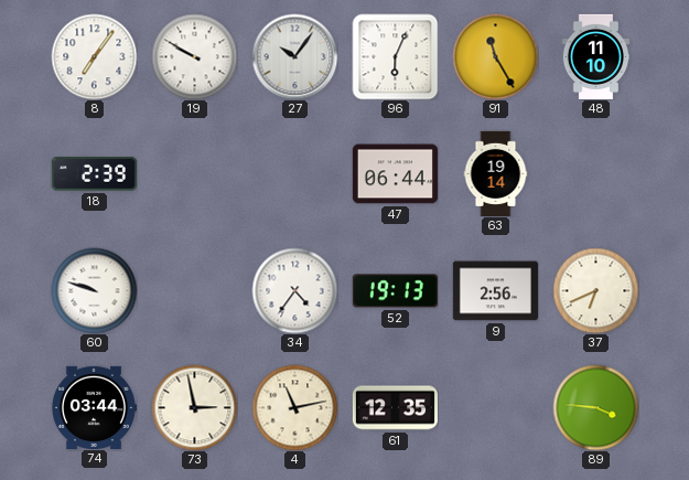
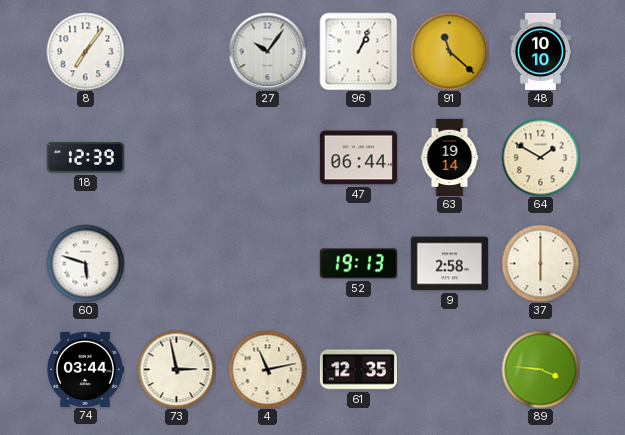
19: 9:50 -> none (194, 56)
96: 6:04 -> 1:04 (358, 51)
91: 11:25 -> 11:22 (449, 51)
48: 11:10 -> 10:10 (541, 51)
18: 2:39 -> 12:39 (85, 158)
64: none -> 1:50 (540, 157)
60: 9:48 -> 5:48 (85, 263)
34: 4:36 -> none (294, 290)
9: 2:56 -> 2:58 (449, 264)
37: 6:41 -> 6:00 (540, 263)
